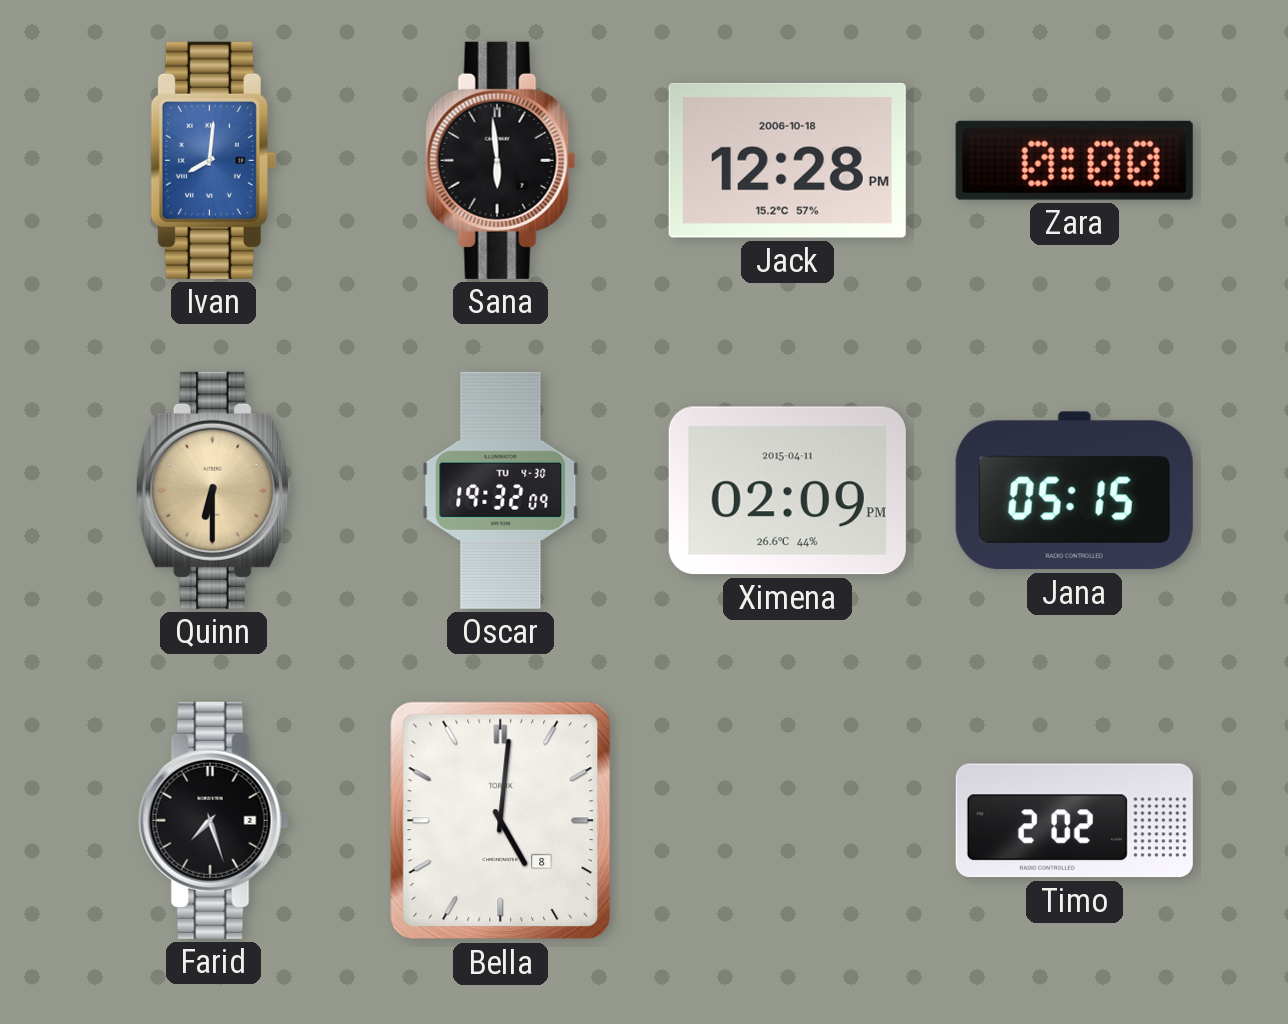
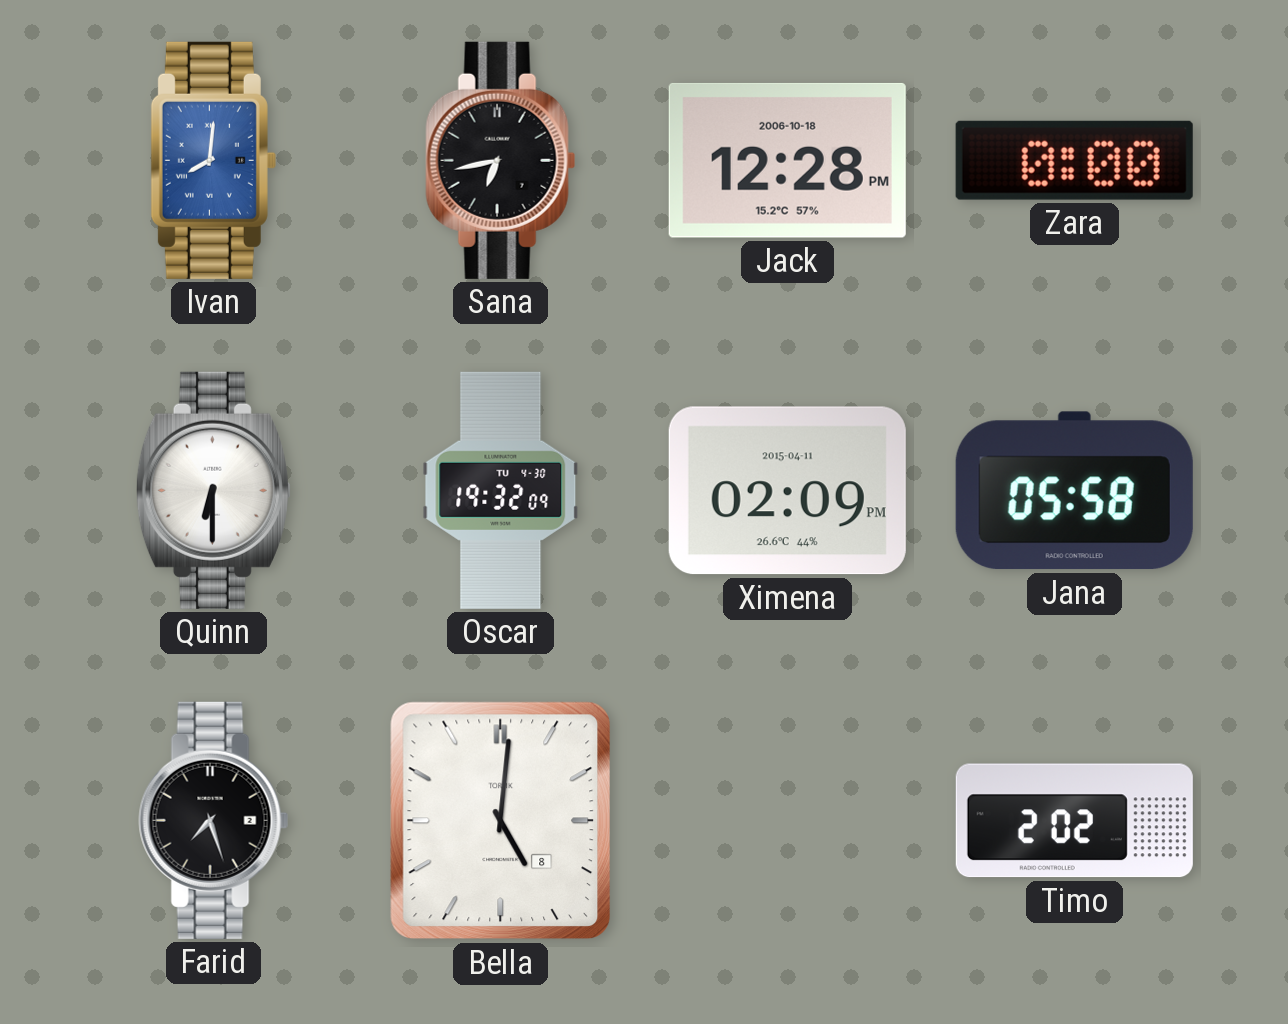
Sana: 5:59 -> 6:43 (501, 160)
Quinn dial: champagne -> white (213, 490)
Jana: 05:15 -> 05:58 (1074, 491)
